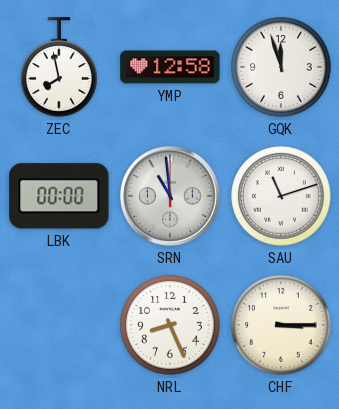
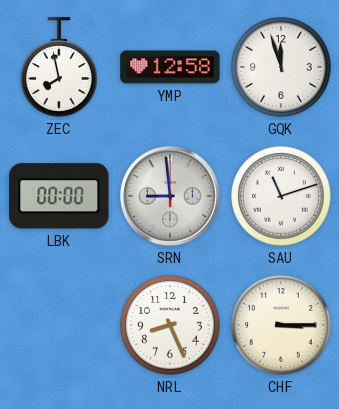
SRN: 10:59 -> 8:59 (170, 196)
